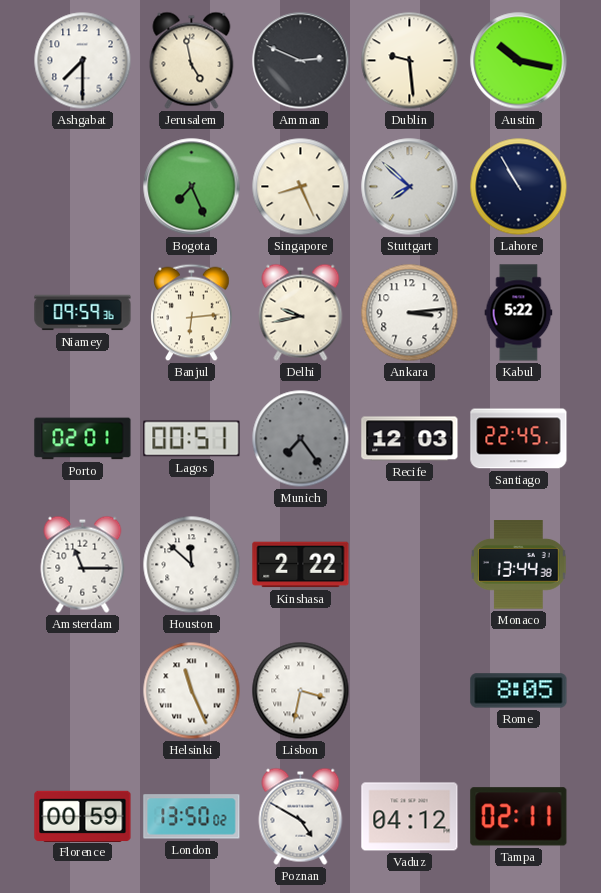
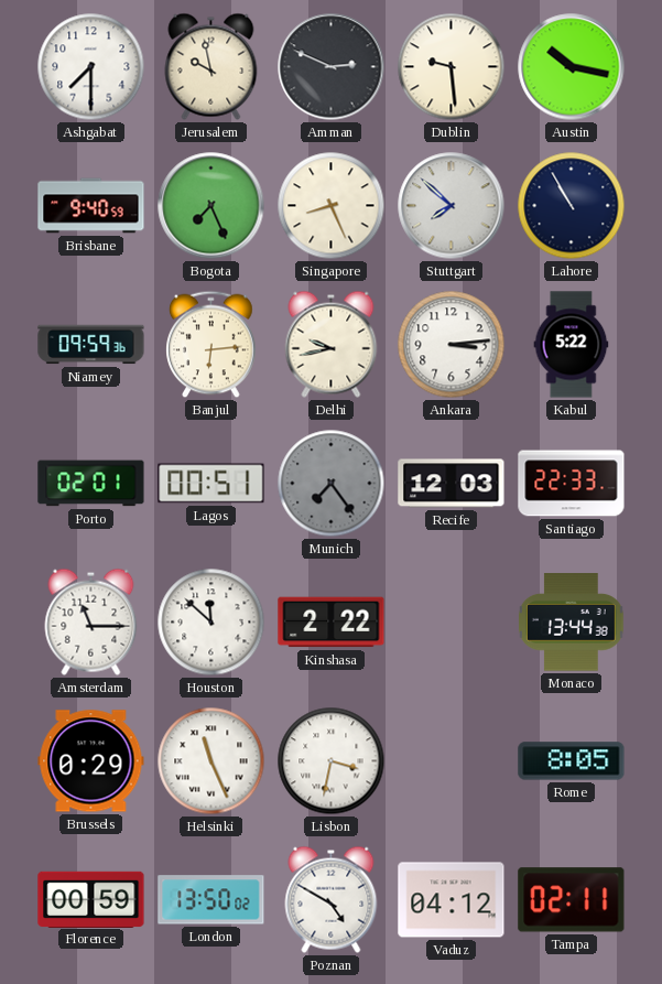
Jerusalem: 4:58 -> 9:58 (211, 66)
Brisbane: none -> 9:40 (91, 206)
Santiago: 22:45 -> 22:33 (572, 484)
Brussels: none -> 0:29 (91, 761)
